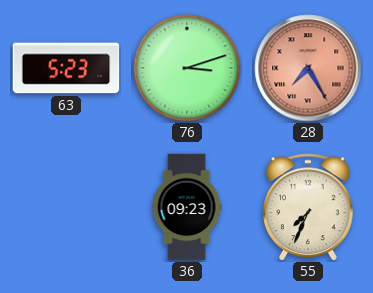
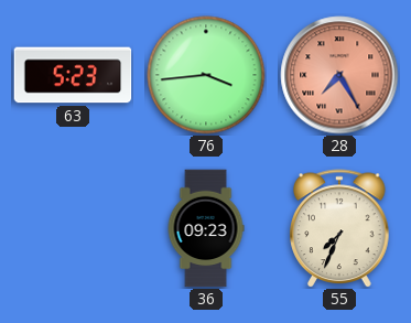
76: 3:12 -> 3:44 (206, 75)
